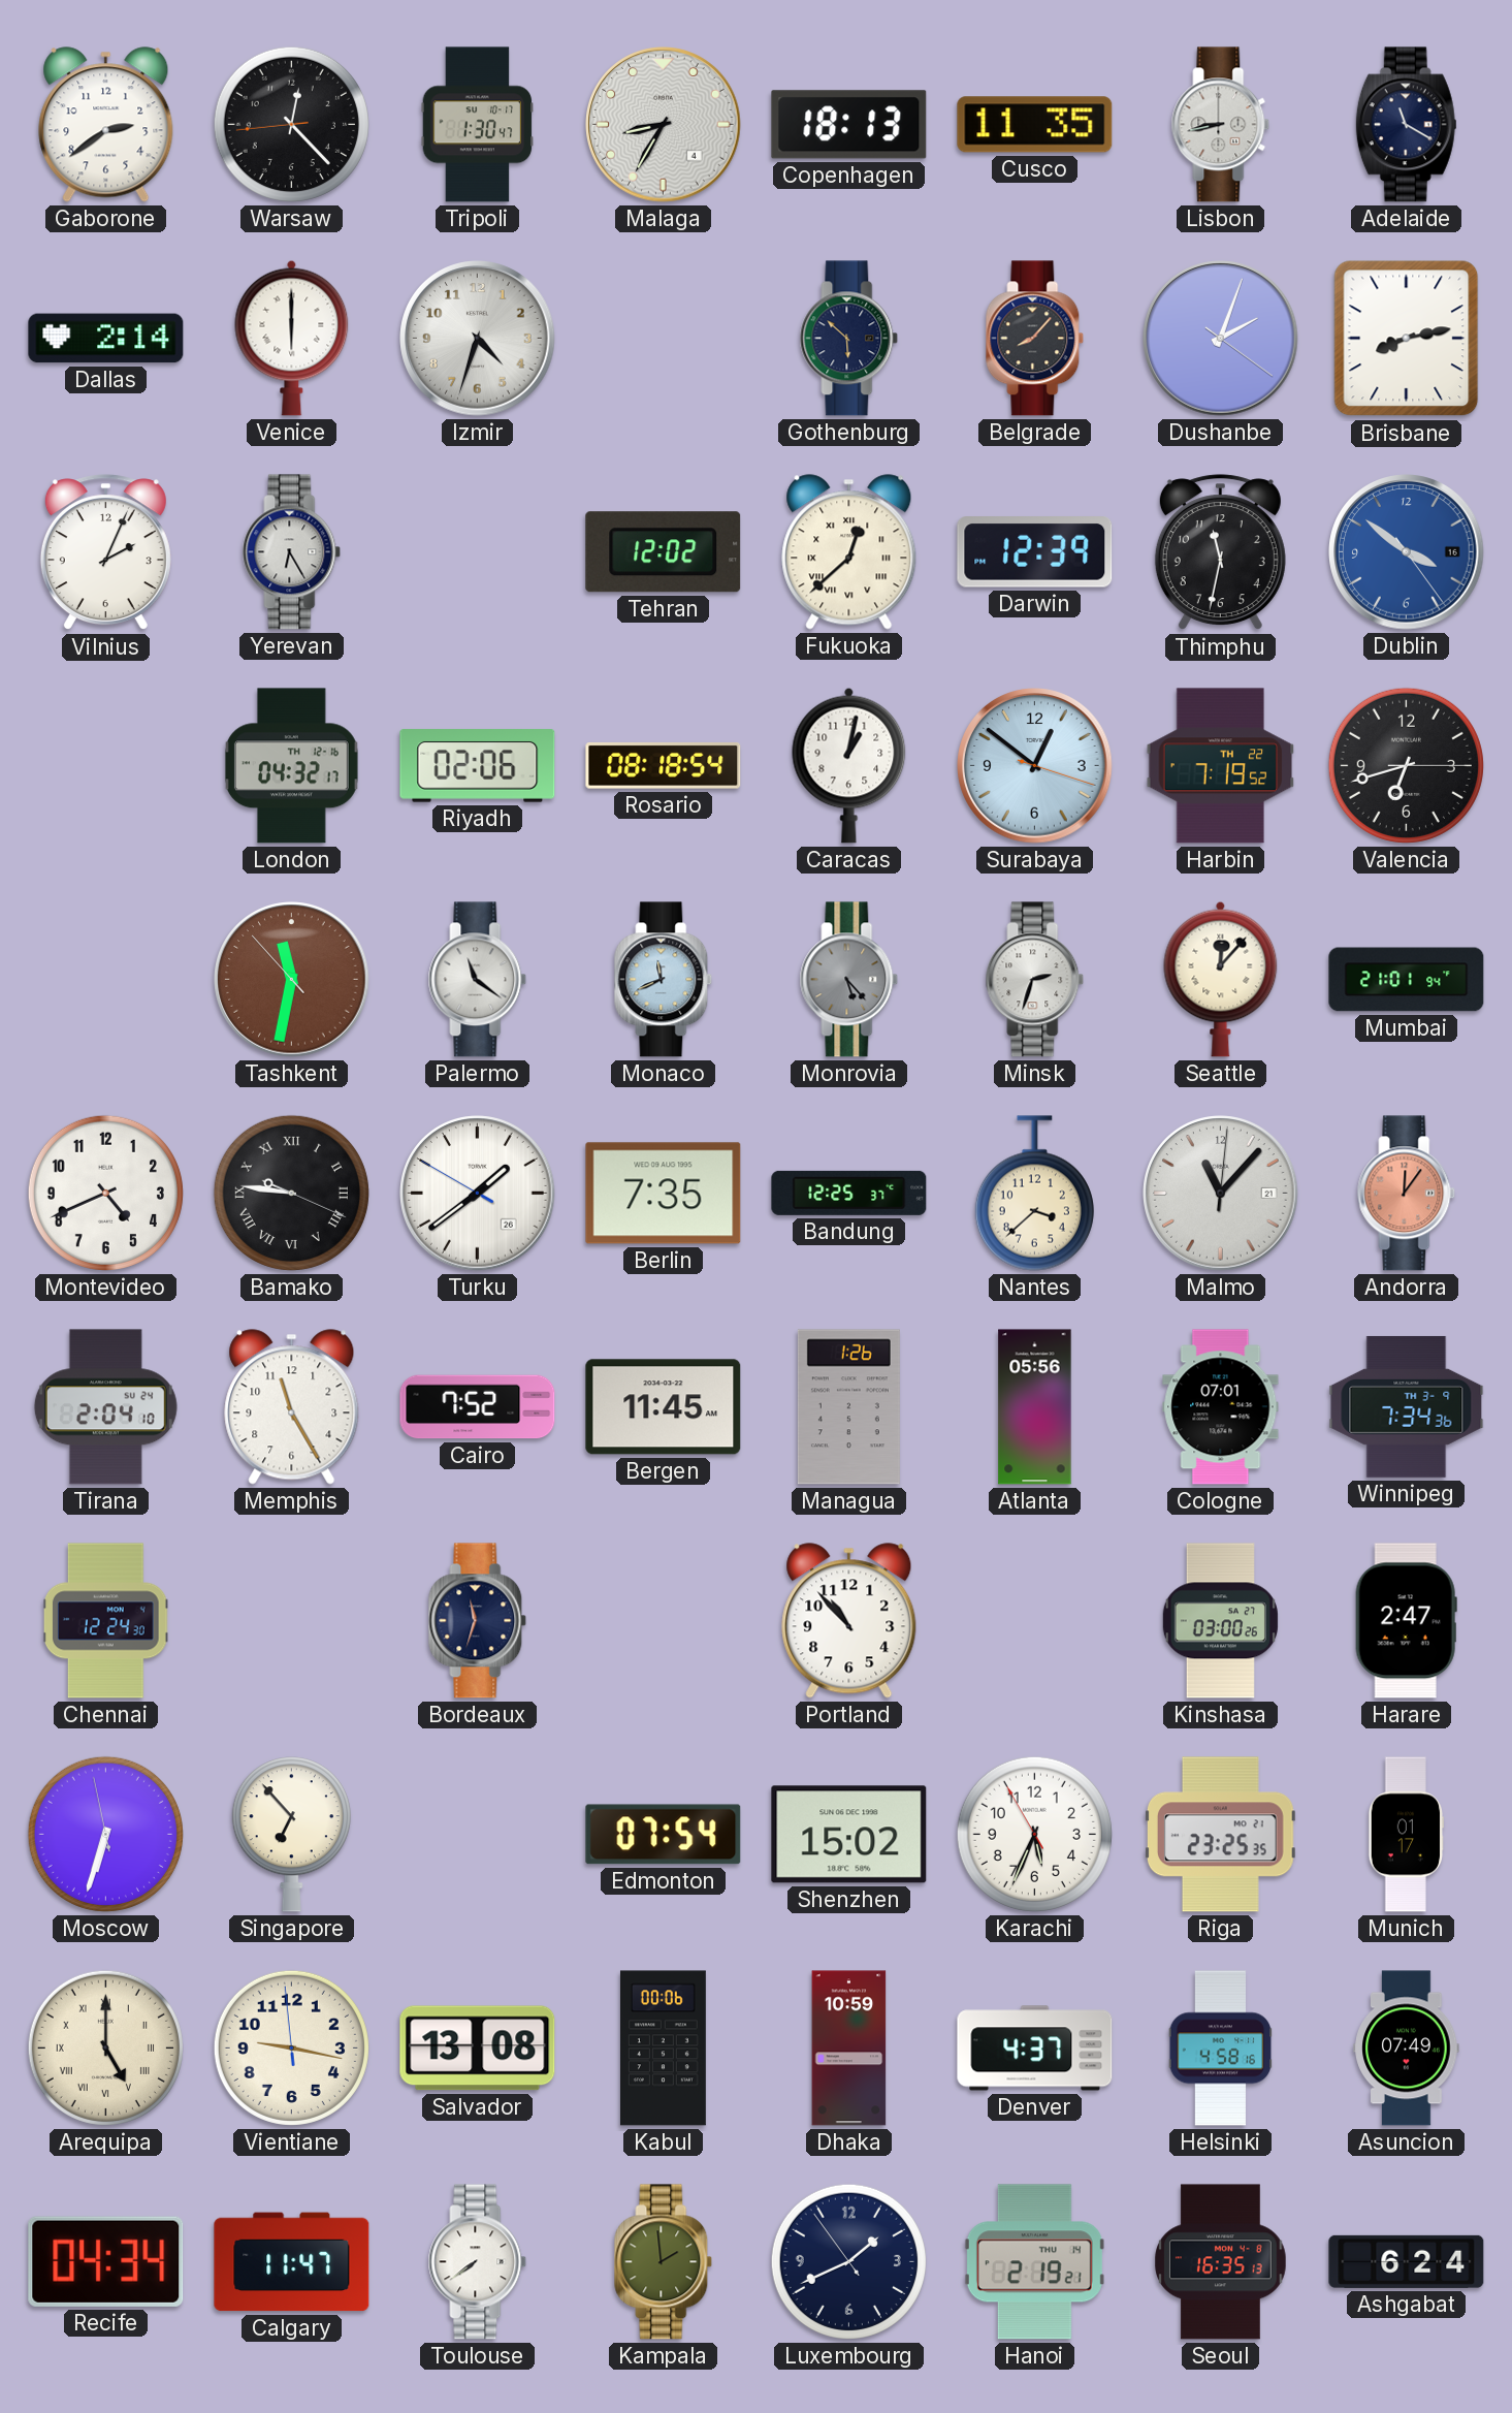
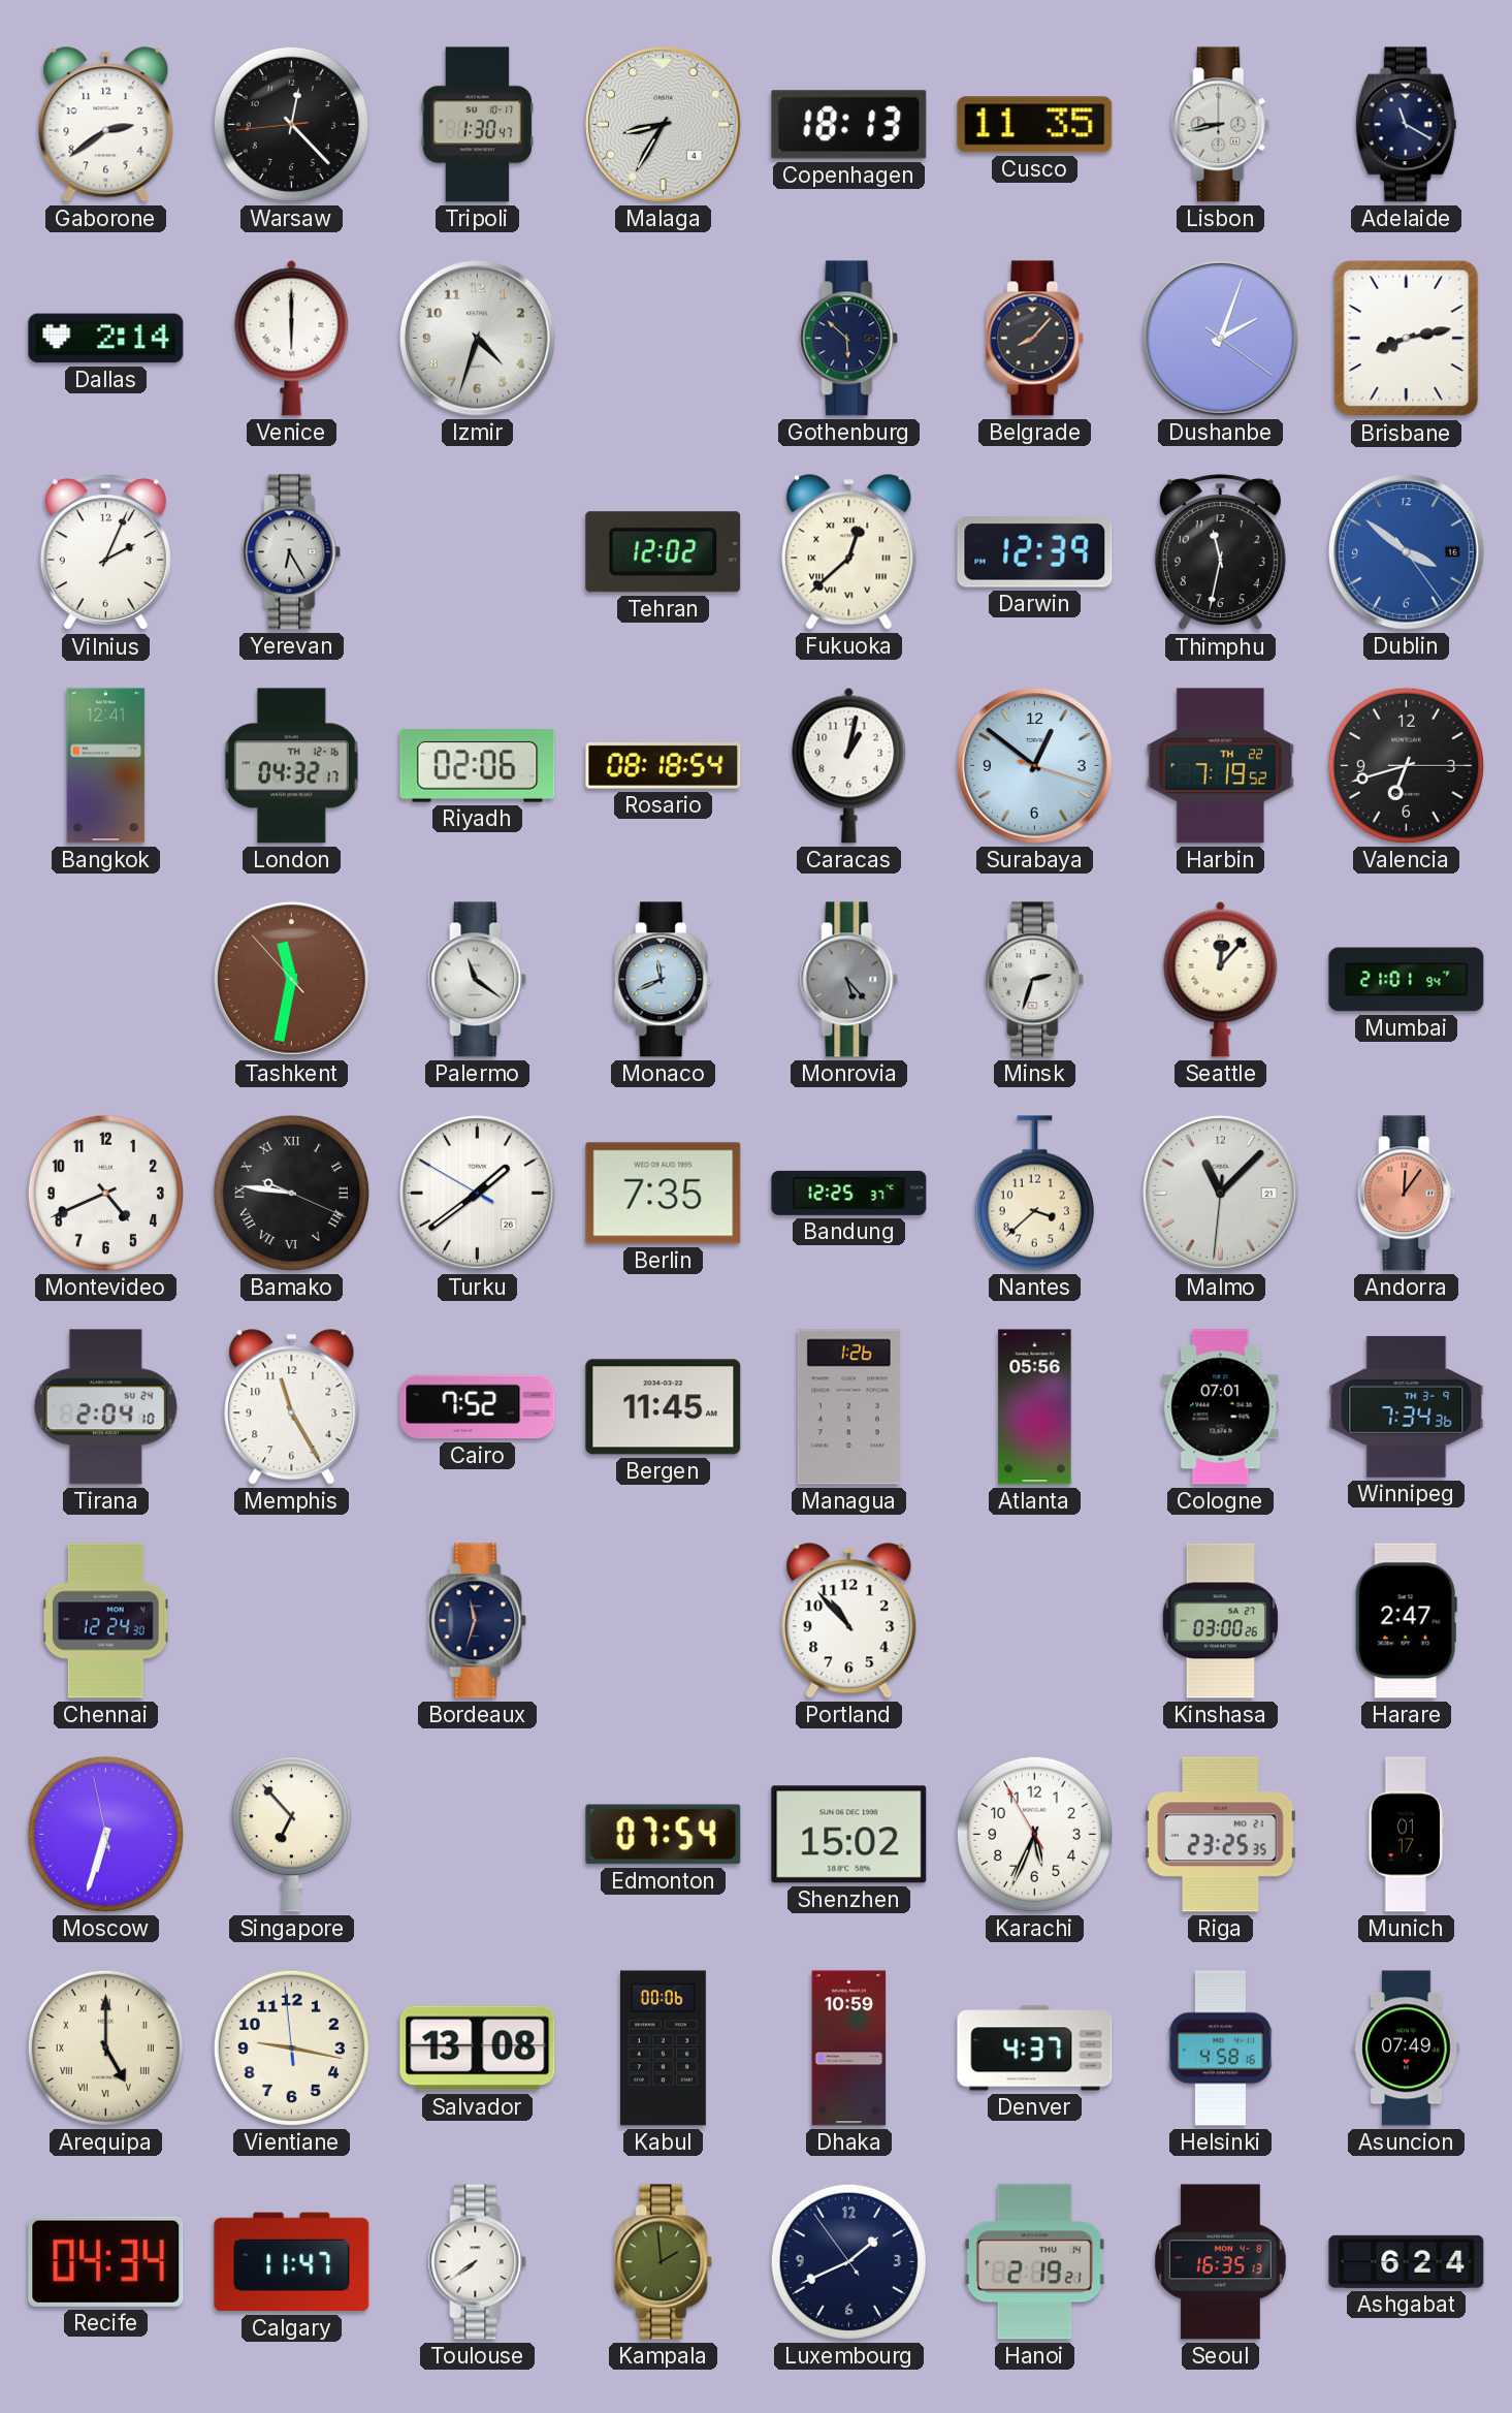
Bangkok: none -> 12:41 (106, 766)
Malmo: 11:07:01 -> 11:07:31 (1221, 1194)
